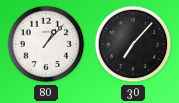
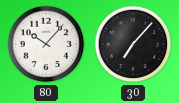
80: 1:07 -> 10:07 (46, 44)
